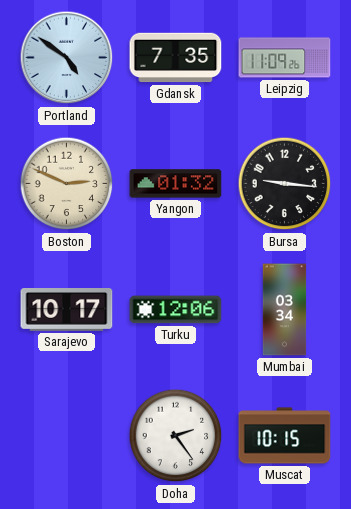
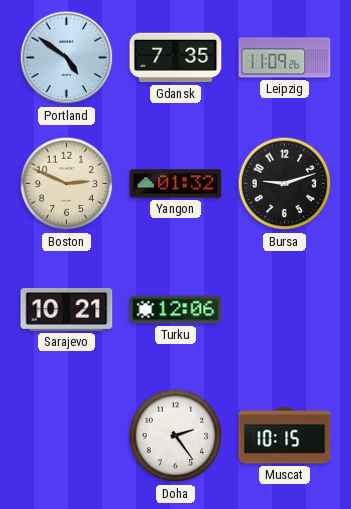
Bursa: 9:16 -> 9:12 (285, 184)
Sarajevo: 10:17 -> 10:21 (67, 310)
Mumbai: 03:34 -> none (285, 310)
